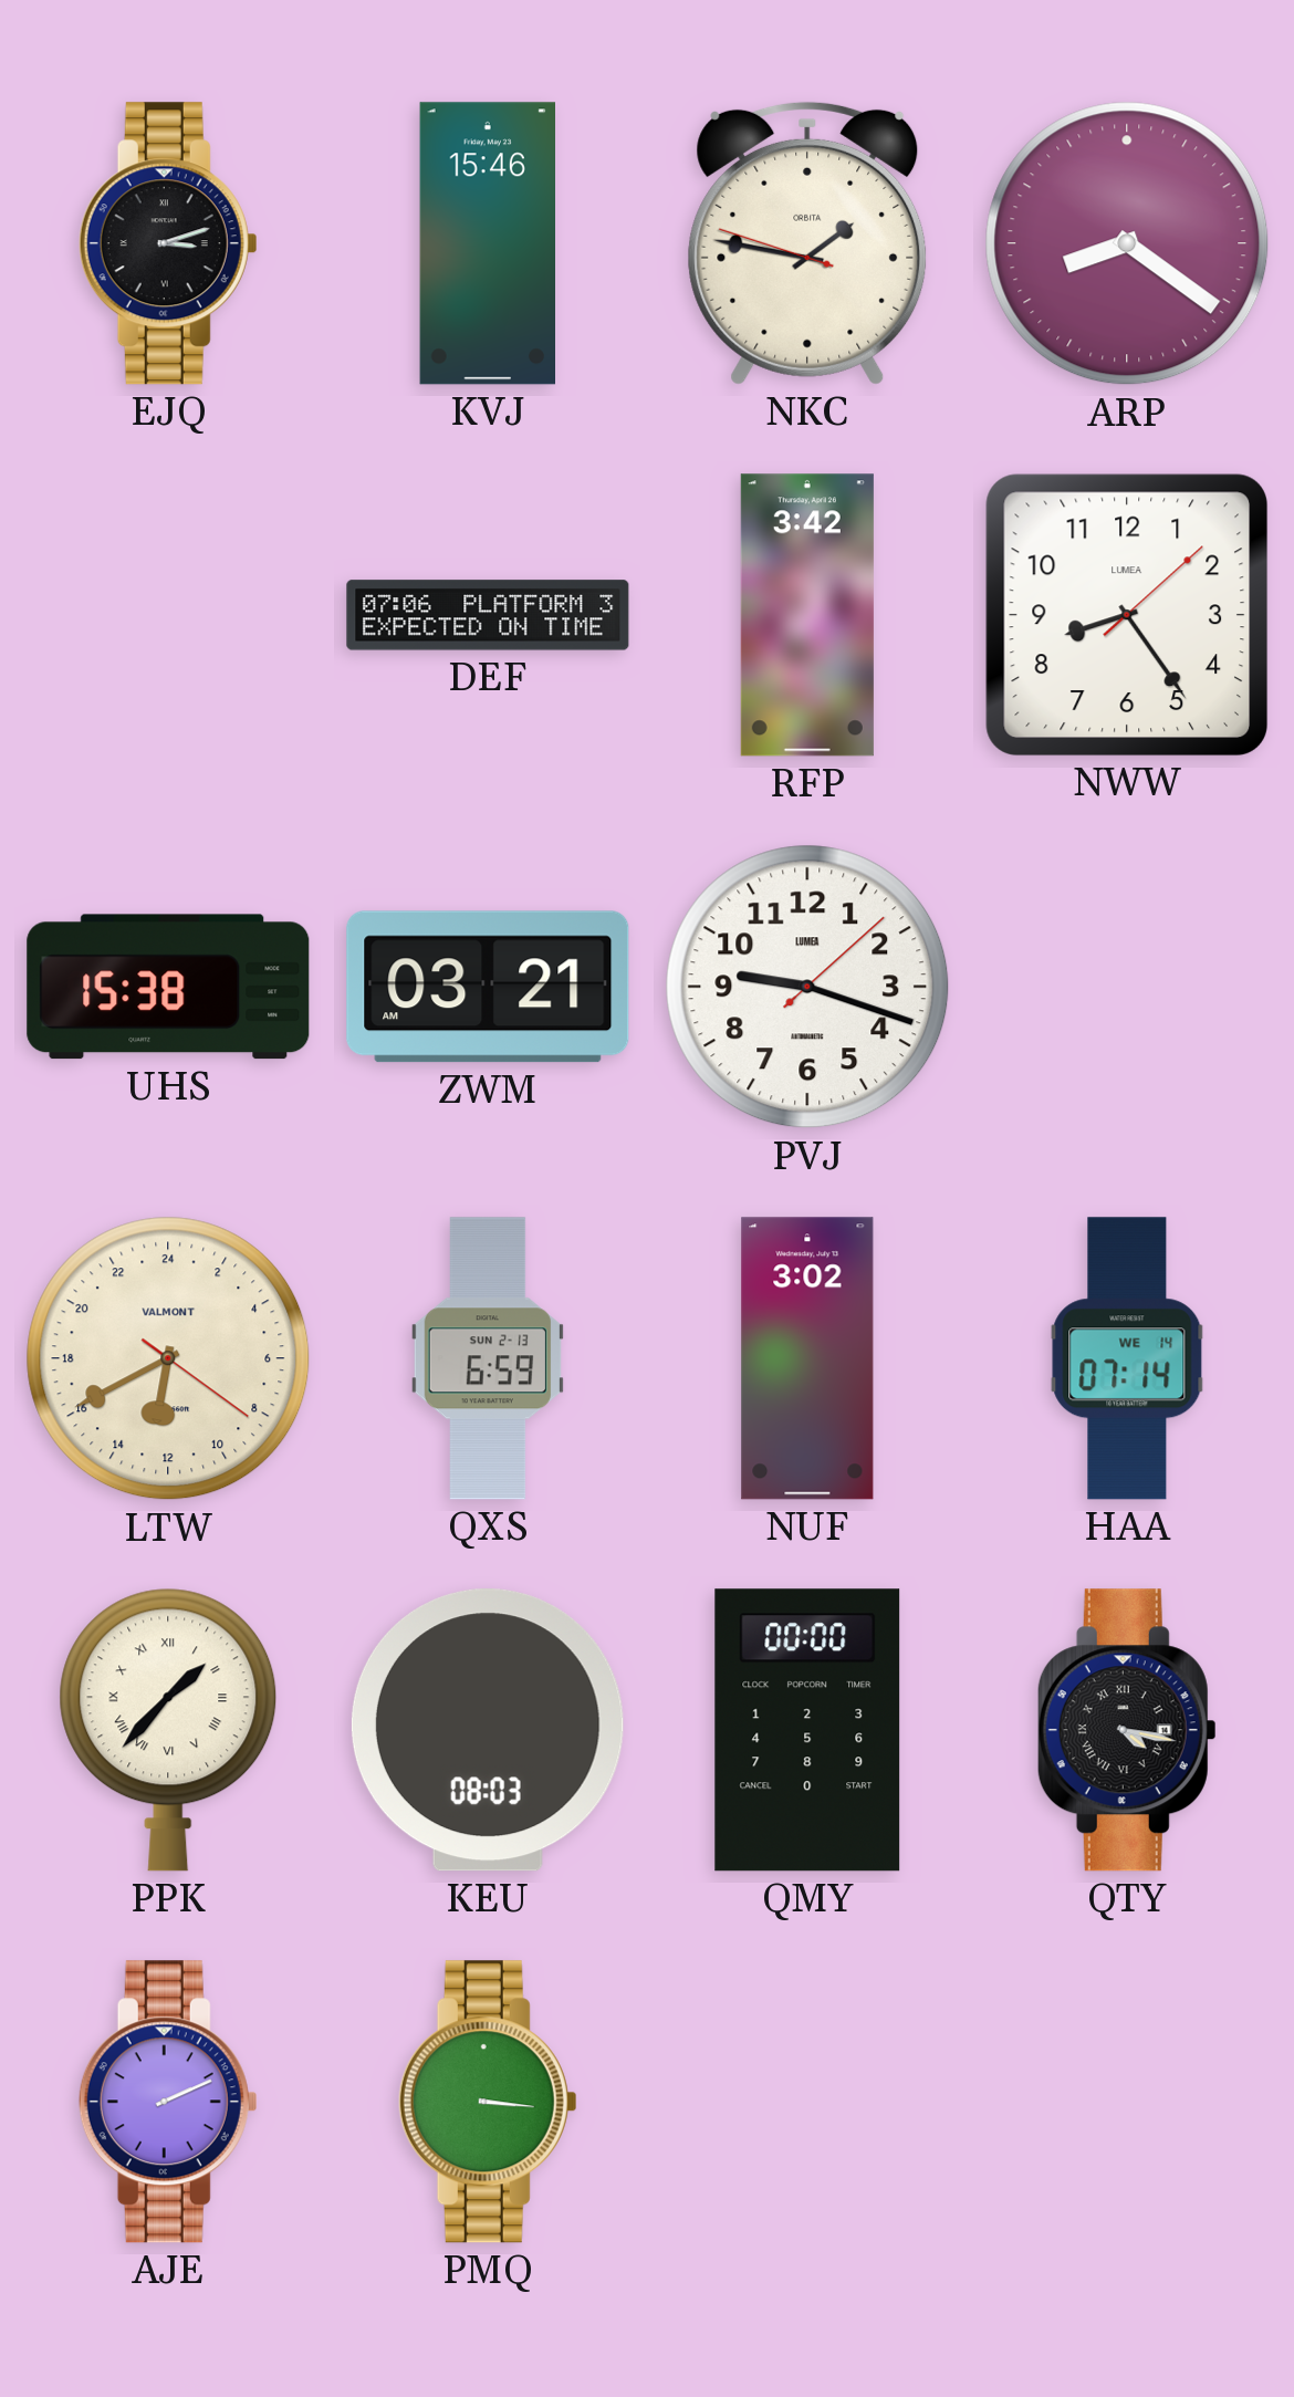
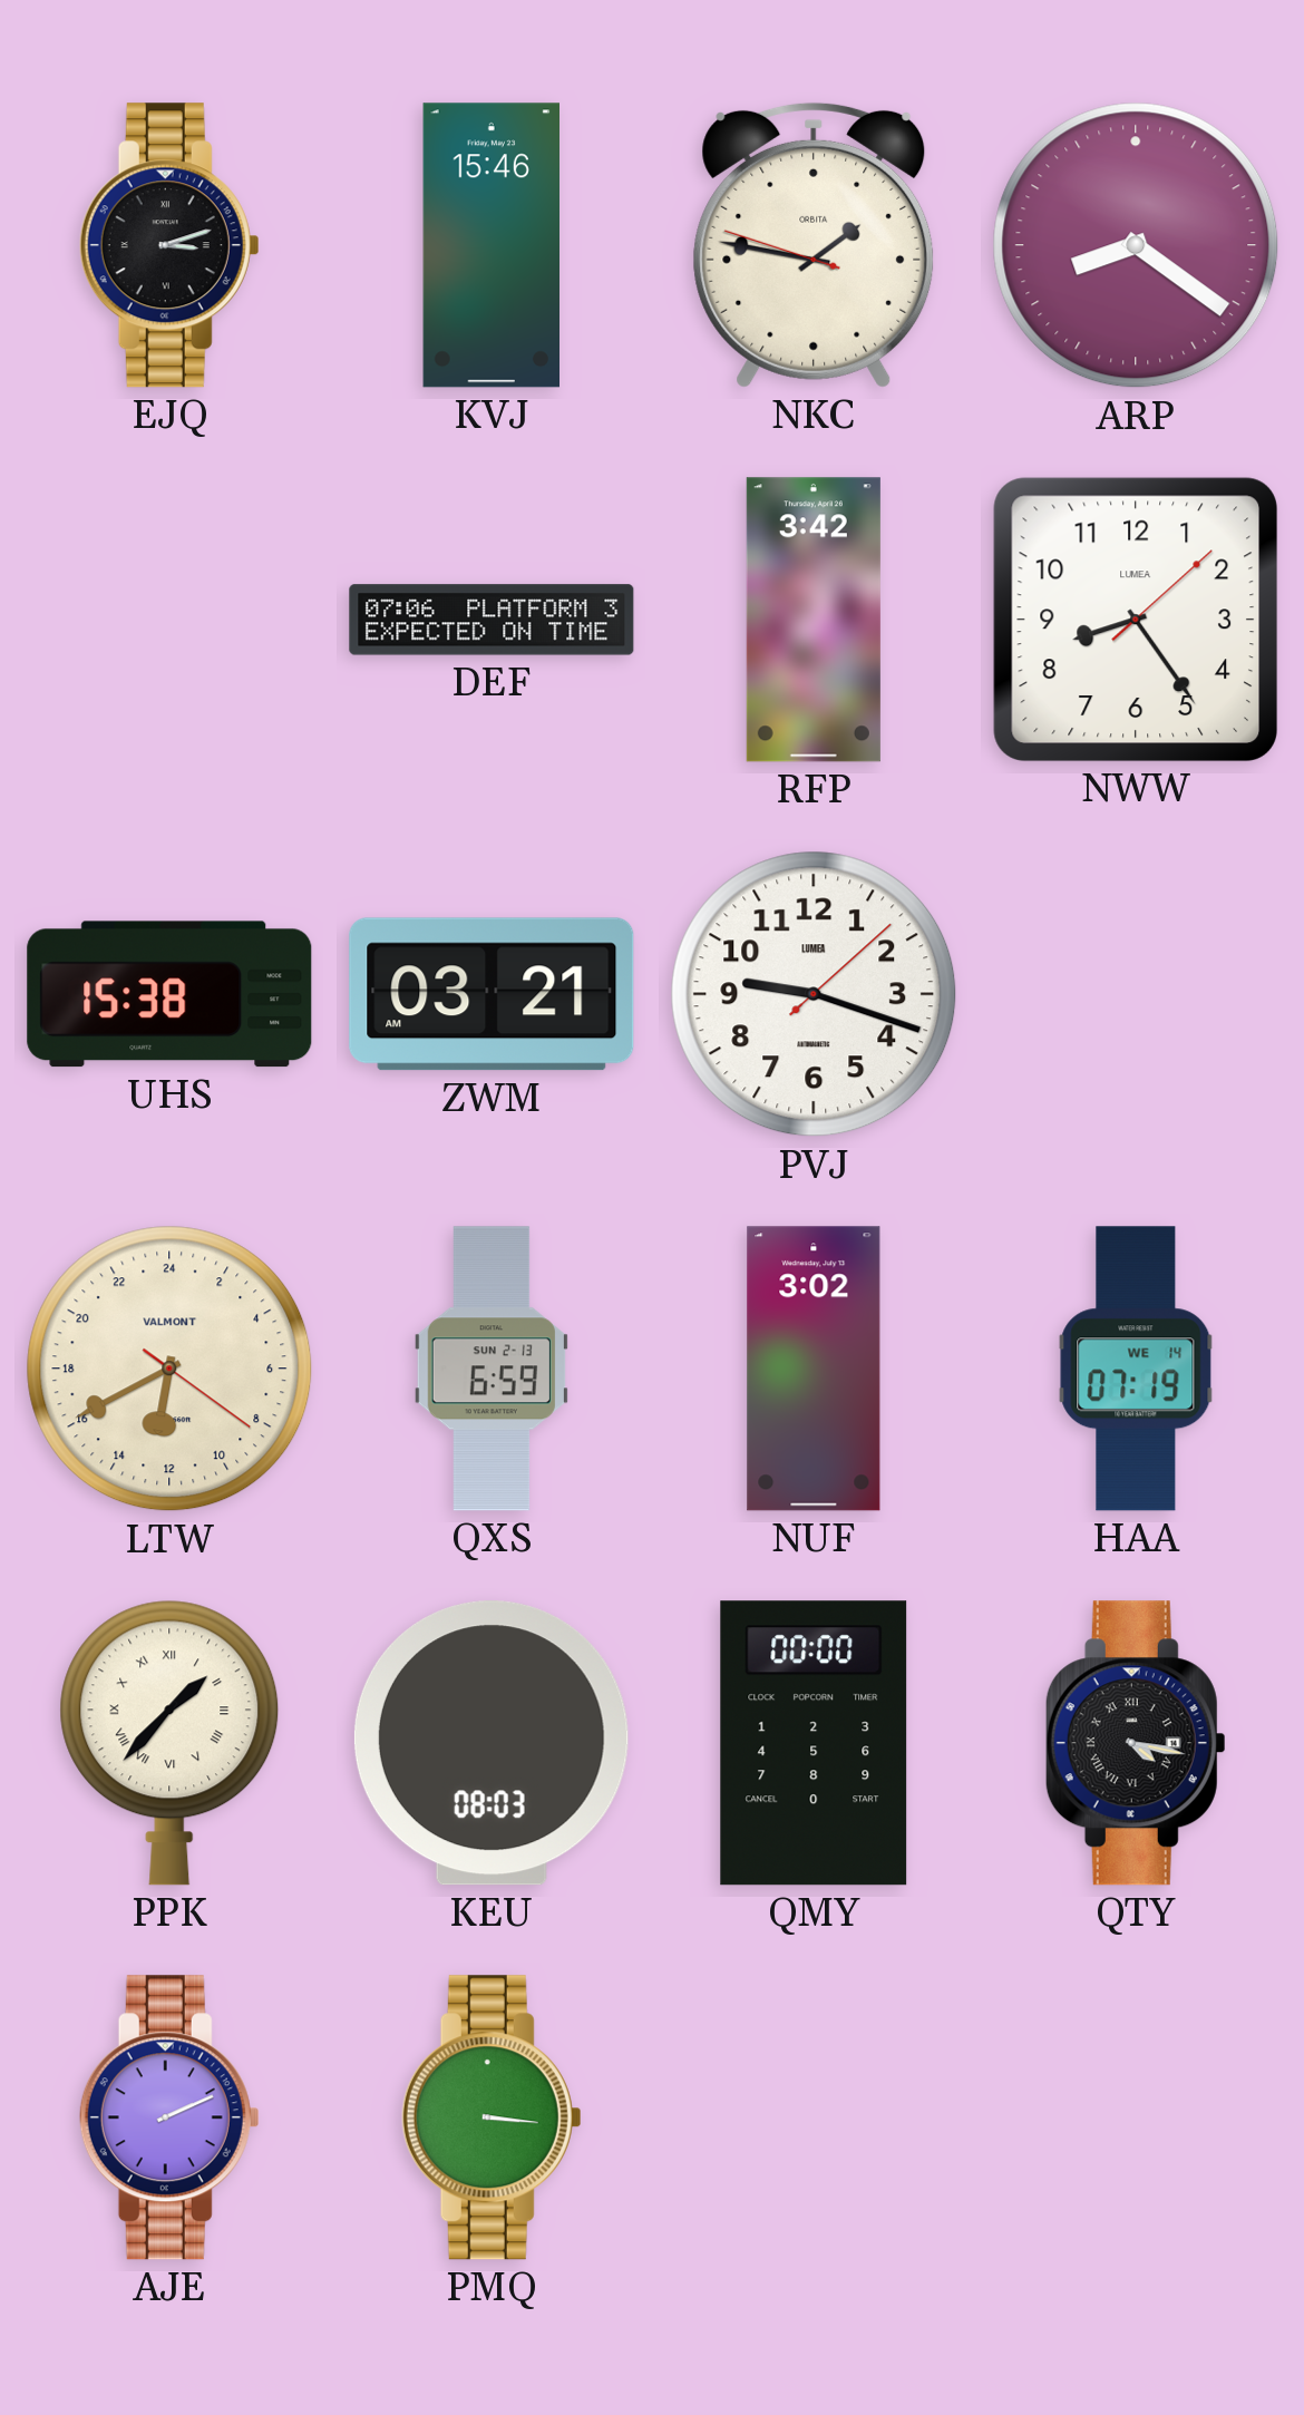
HAA: 07:14 -> 07:19 (1136, 1369)
